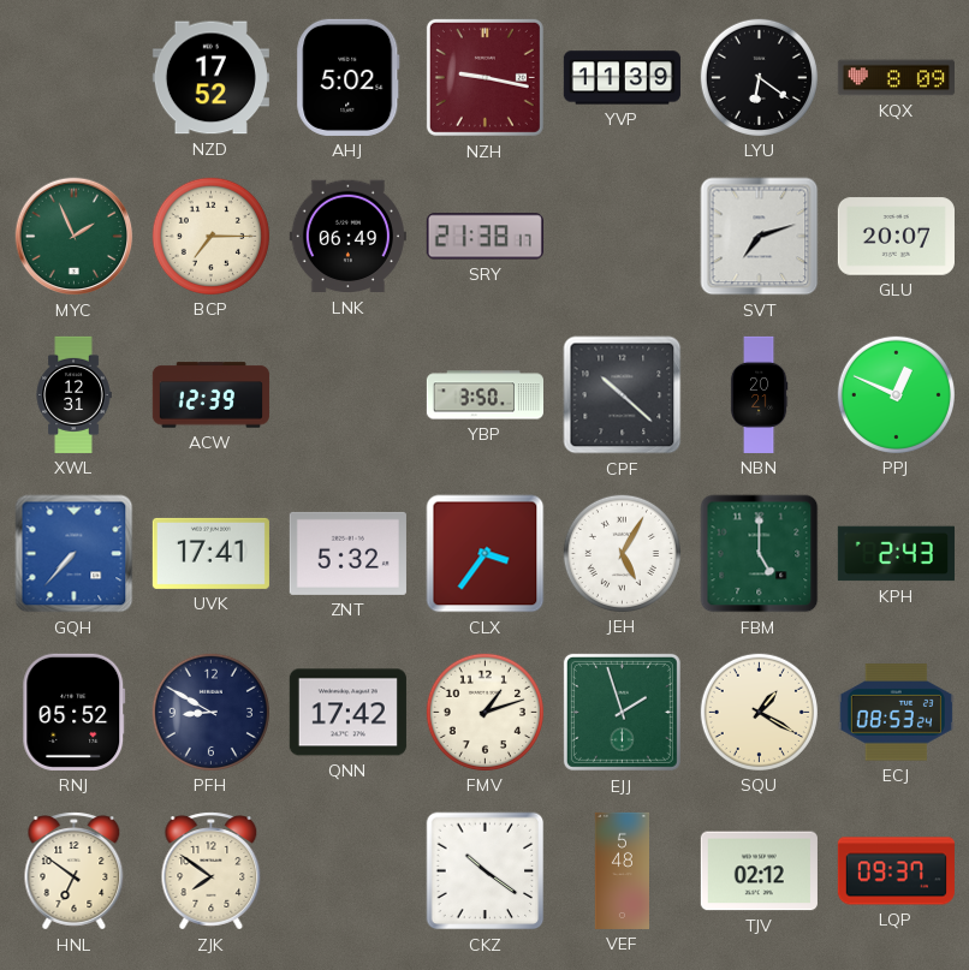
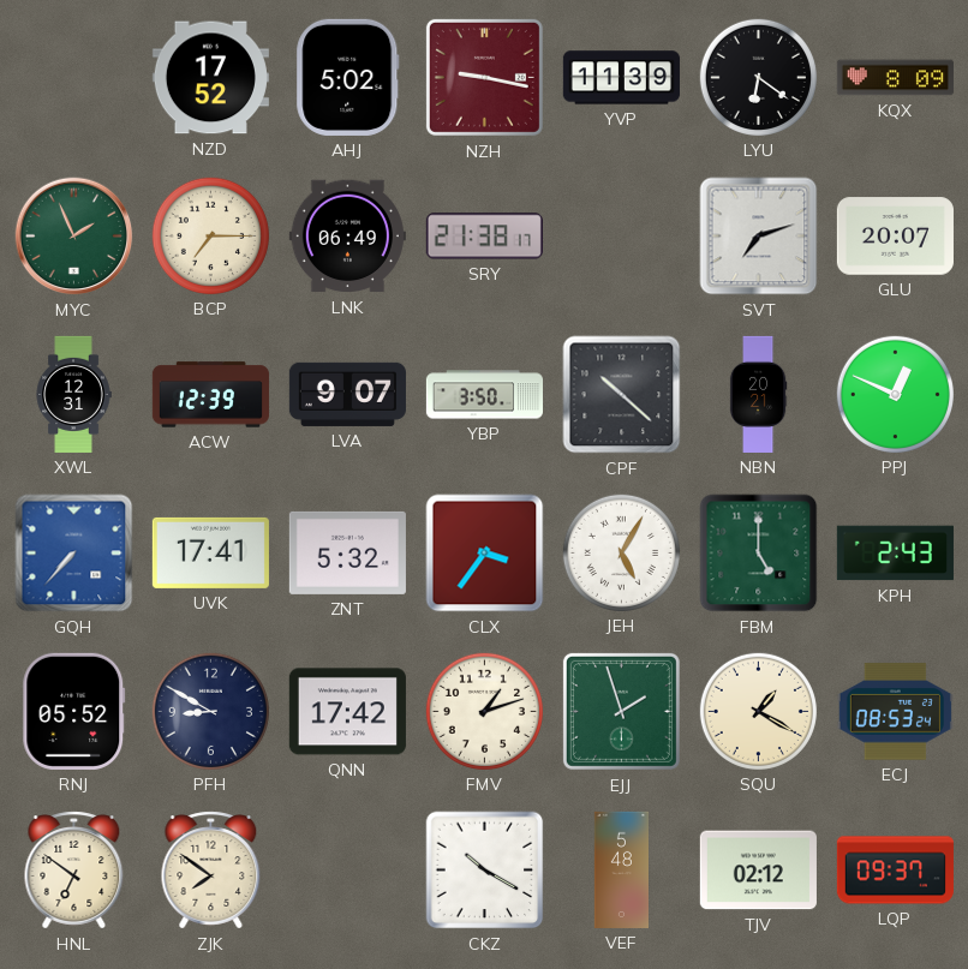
LVA: none -> 9:07 (347, 394)
CKZ: 10:21 -> 10:20 (485, 871)
